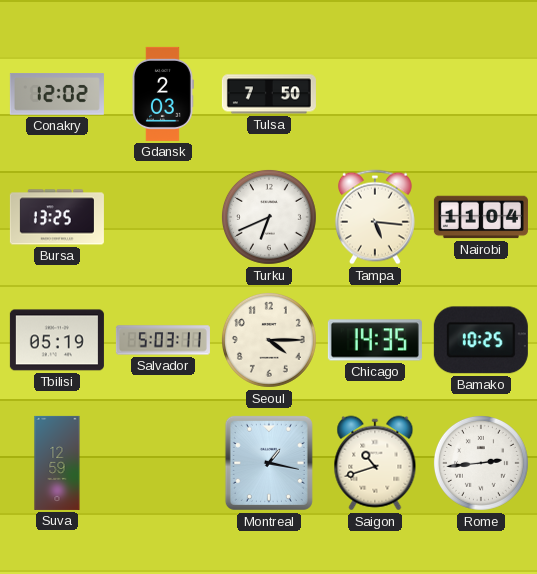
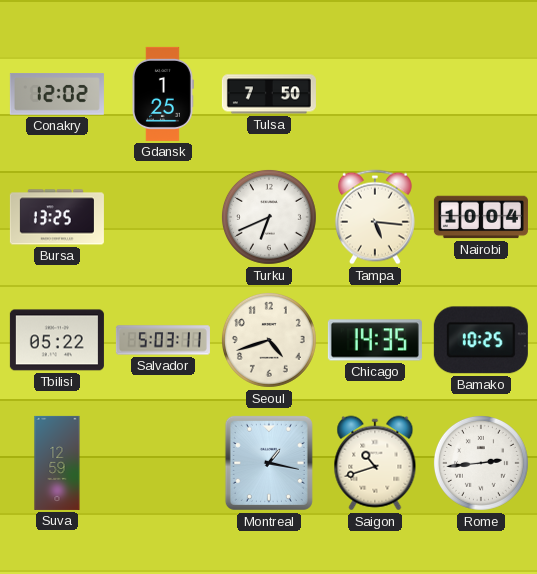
Gdansk: 2:03 -> 1:25 (163, 94)
Nairobi: 11:04 -> 10:04 (481, 217)
Tbilisi: 05:19 -> 05:22 (57, 340)
Seoul: 4:15 -> 4:42 (269, 340)
